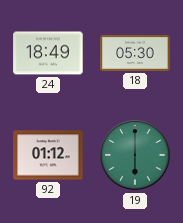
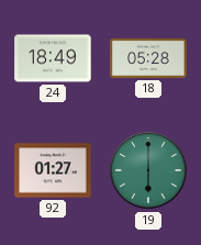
18: 05:30 -> 05:28 (148, 58)
92: 01:12 -> 01:27 (53, 170)
